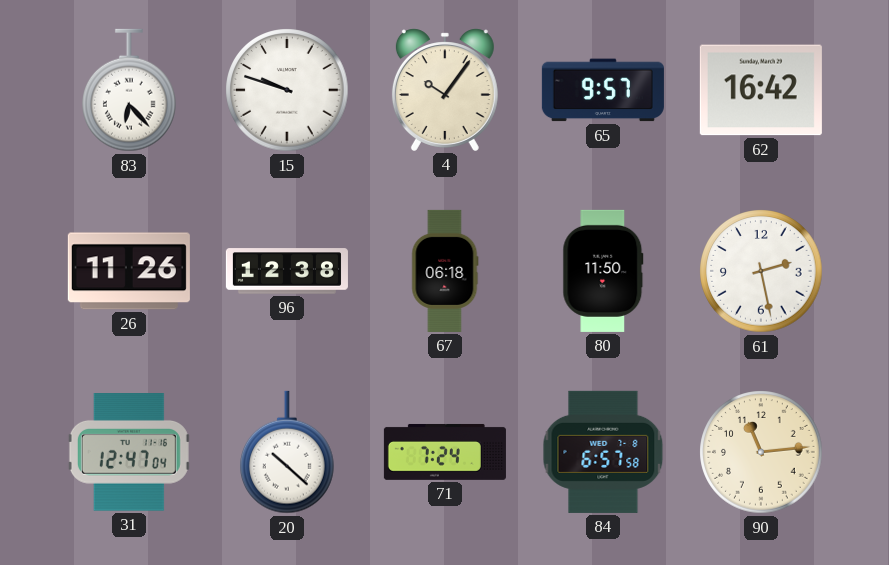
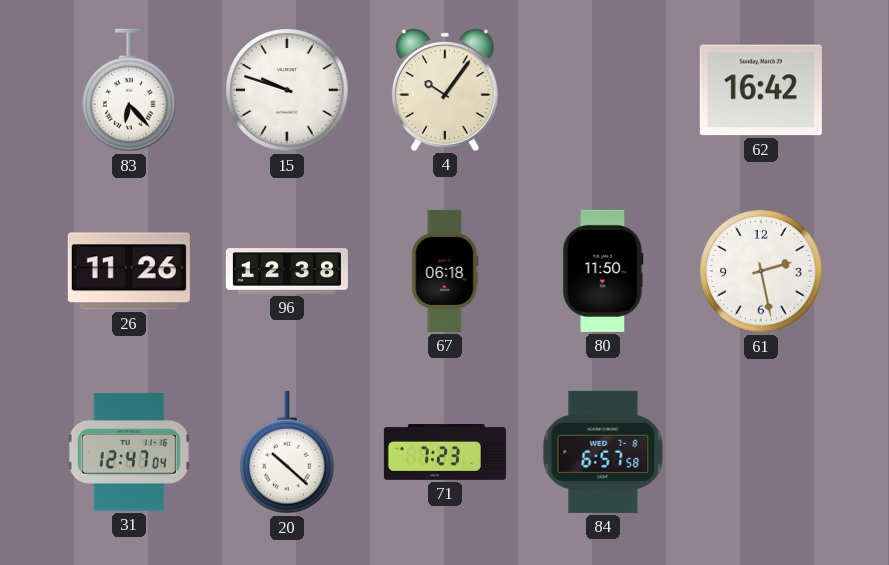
65: 9:57 -> none (603, 90)
71: 7:24 -> 7:23 (445, 452)
90: 11:14 -> none (761, 452)
